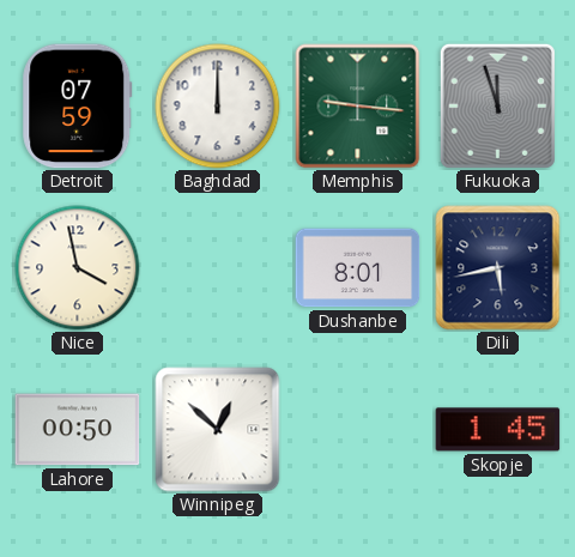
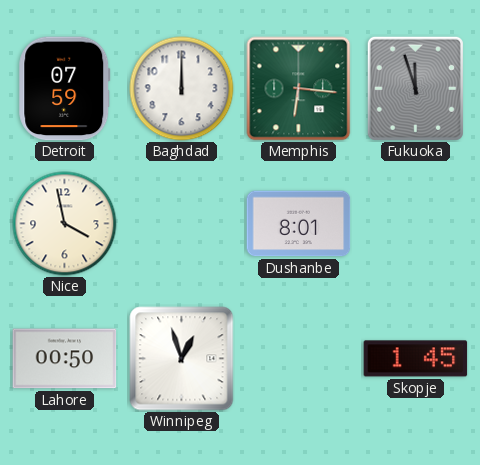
Memphis: 9:16 -> 6:16 (299, 89)
Dili: 5:43 -> none (498, 268)
Winnipeg: 12:52 -> 12:57 (182, 359)
